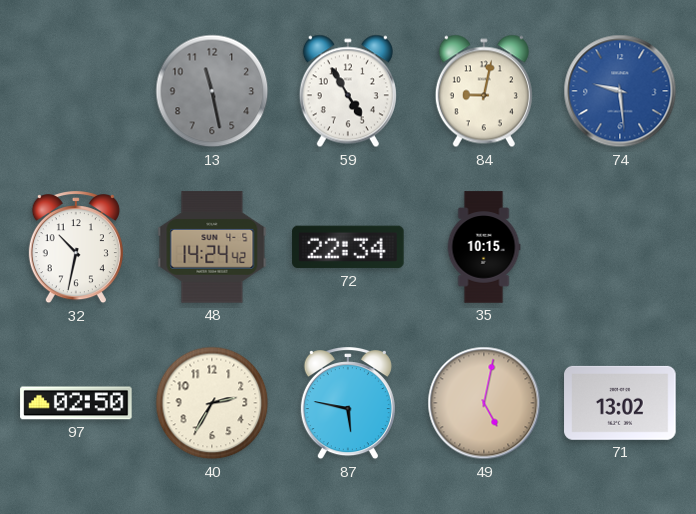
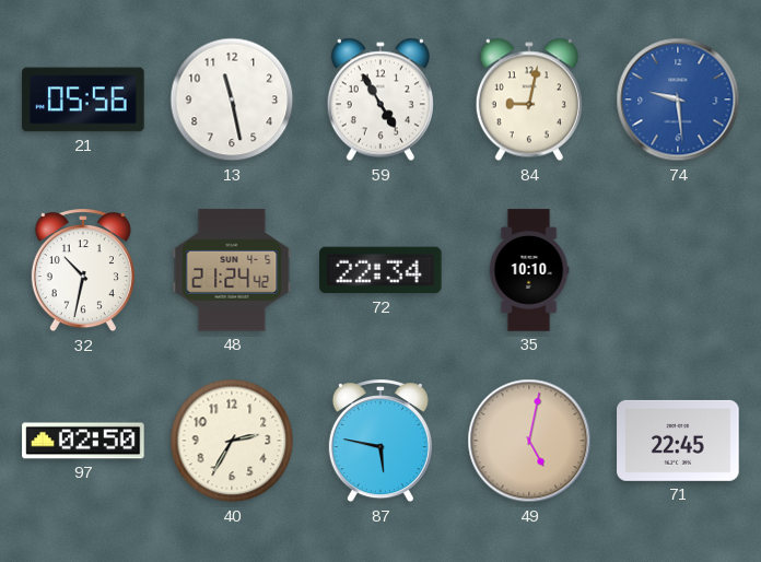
21: none -> 05:56 (83, 99)
13 dial: grey -> white (232, 99)
48: 14:24 -> 21:24 (232, 270)
35: 10:15 -> 10:10 (529, 270)
71: 13:02 -> 22:45 (678, 441)
